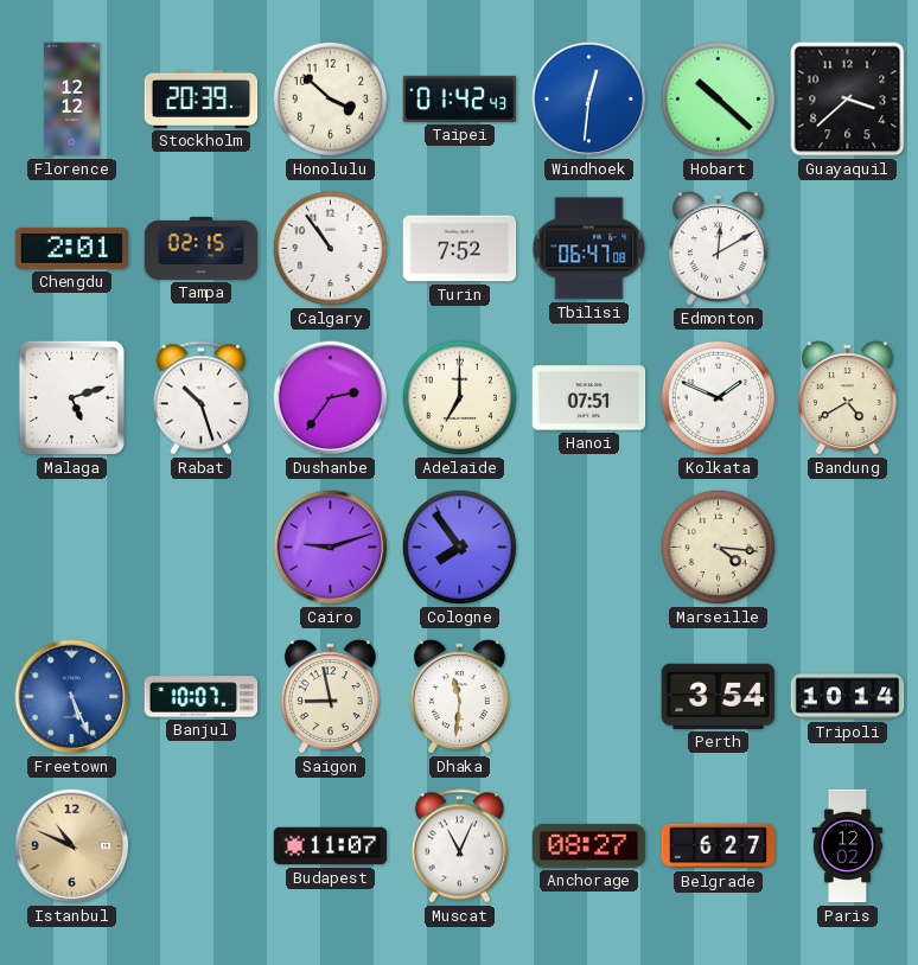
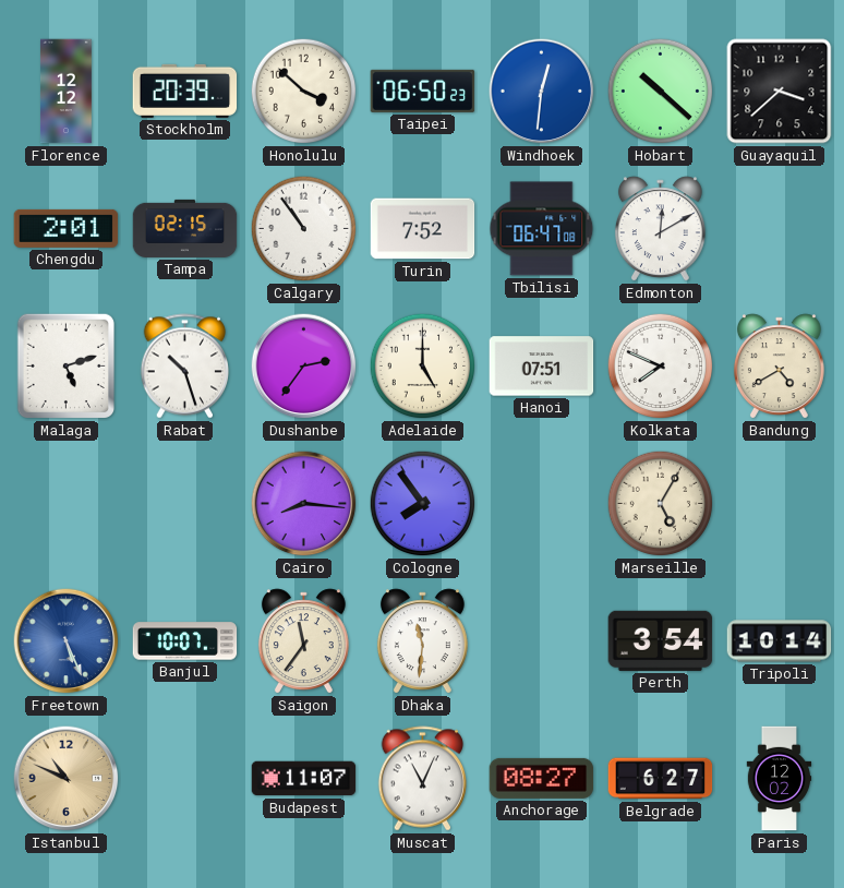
Taipei: 01:42 -> 06:50 (423, 91)
Adelaide: 7:00 -> 5:00 (423, 367)
Kolkata: 1:49 -> 7:49 (661, 367)
Cairo: 9:12 -> 8:16 (304, 504)
Marseille: 4:16 -> 5:05 (661, 504)
Saigon: 8:58 -> 11:36 (303, 641)
